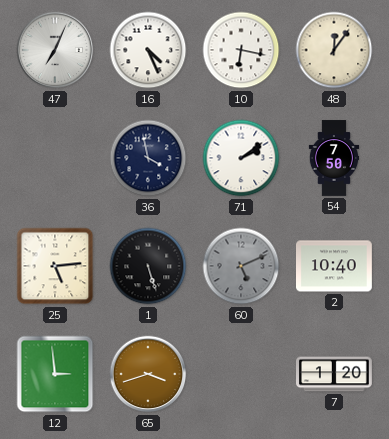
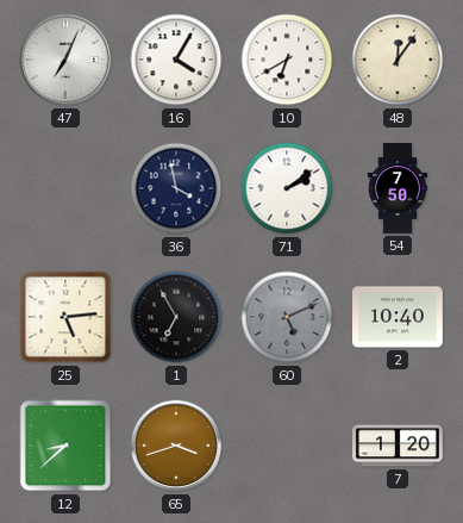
16: 4:26 -> 4:05 (176, 60)
10: 6:17 -> 6:40 (287, 60)
1: 5:27 -> 6:55 (176, 317)
12: 2:59 -> 8:38 (65, 446)
